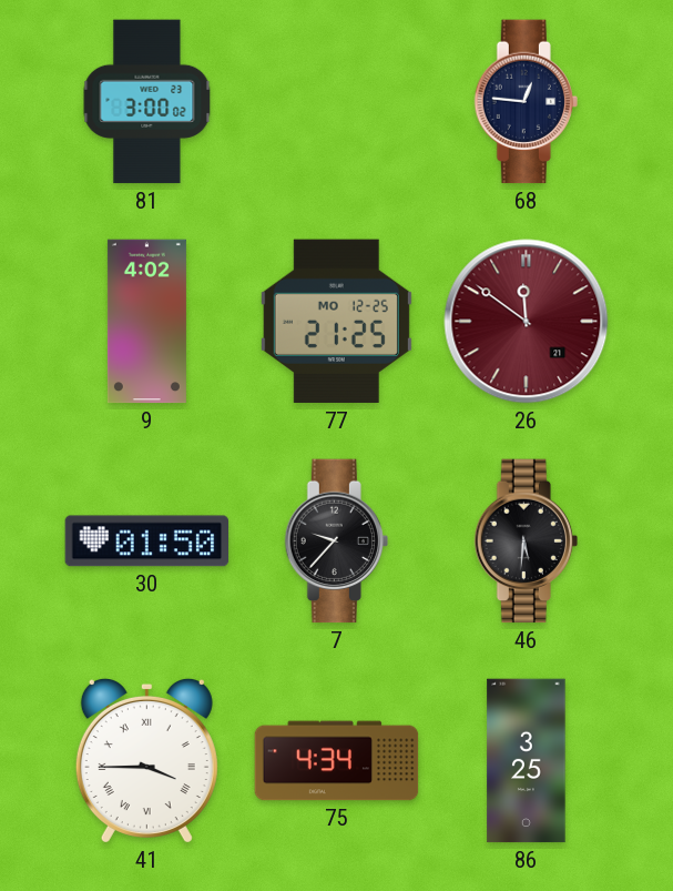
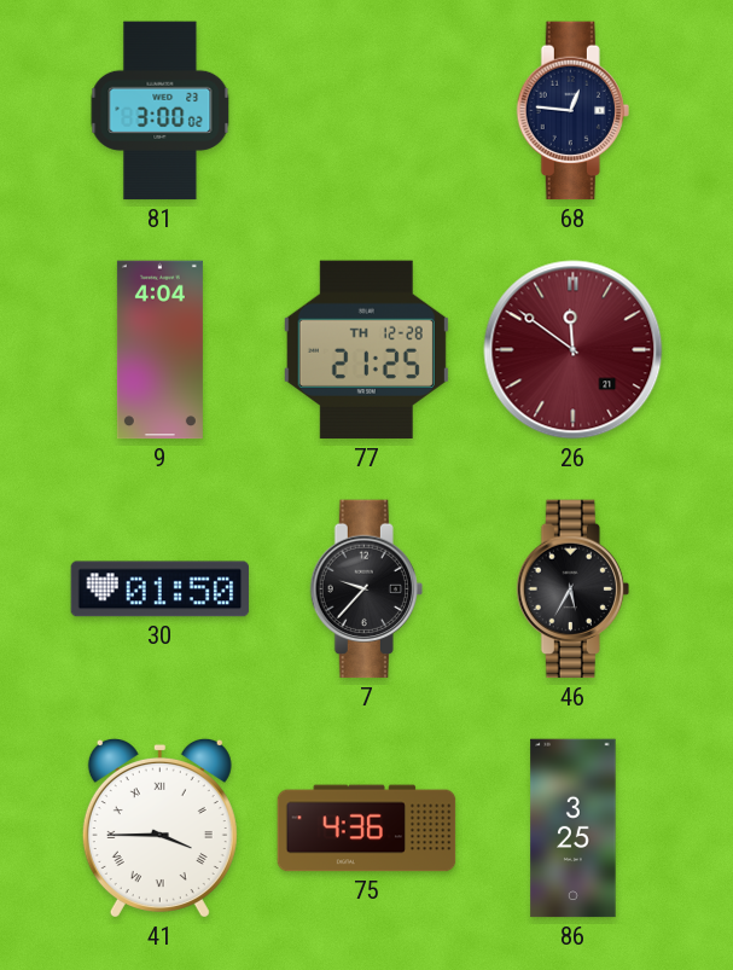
9: 4:02 -> 4:04 (159, 350)
77 date: MO 12-25 -> TH 12-28 (366, 350)
46: 5:31 -> 5:35 (572, 589)
75: 4:34 -> 4:36 (367, 829)
